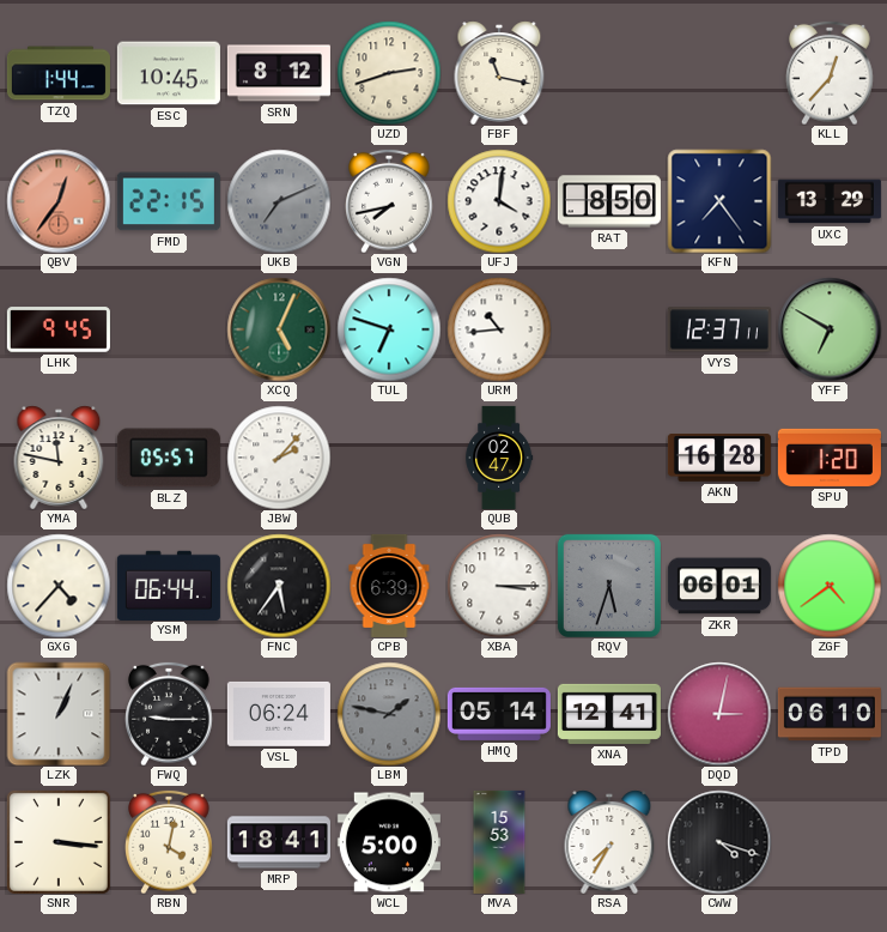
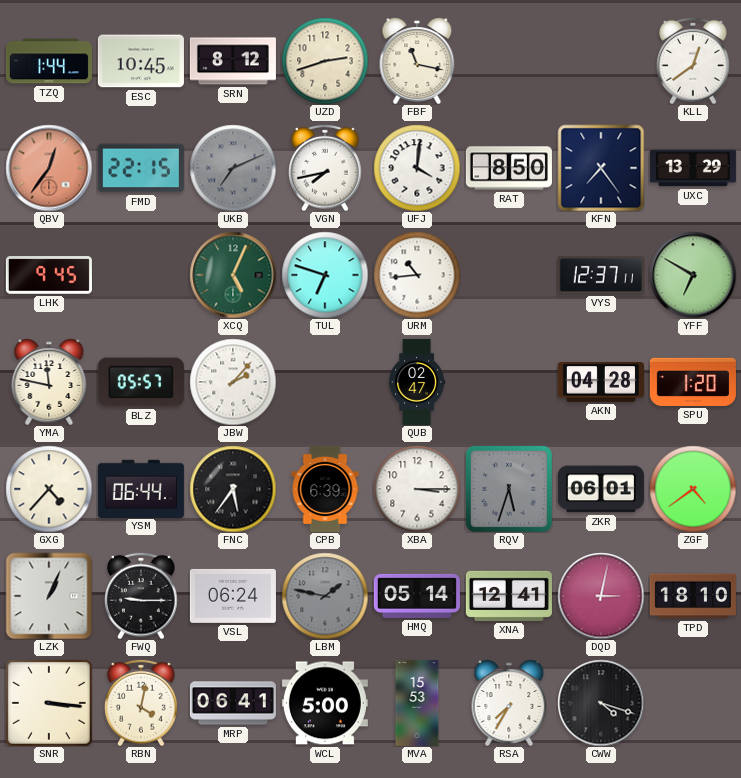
KLL: 12:37 -> 12:39 (693, 61)
AKN: 16:28 -> 04:28 (601, 383)
TPD: 06:10 -> 18:10 (693, 596)
MRP: 18:41 -> 06:41 (233, 703)
